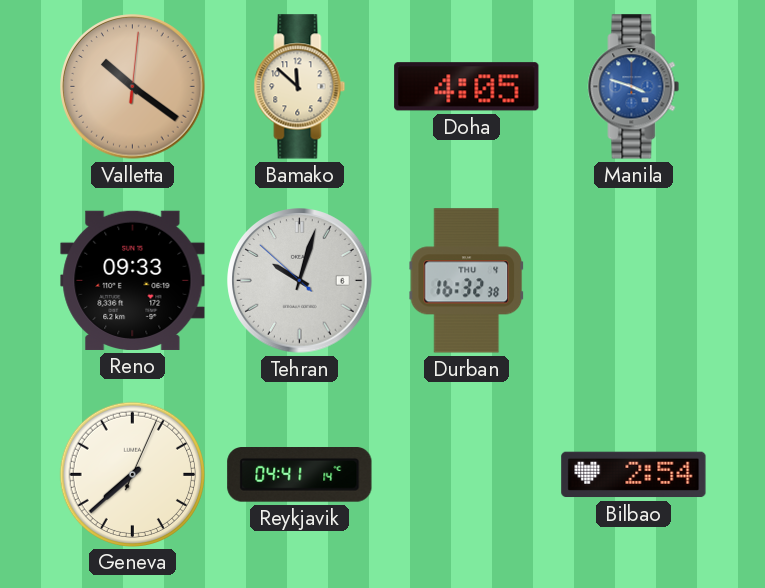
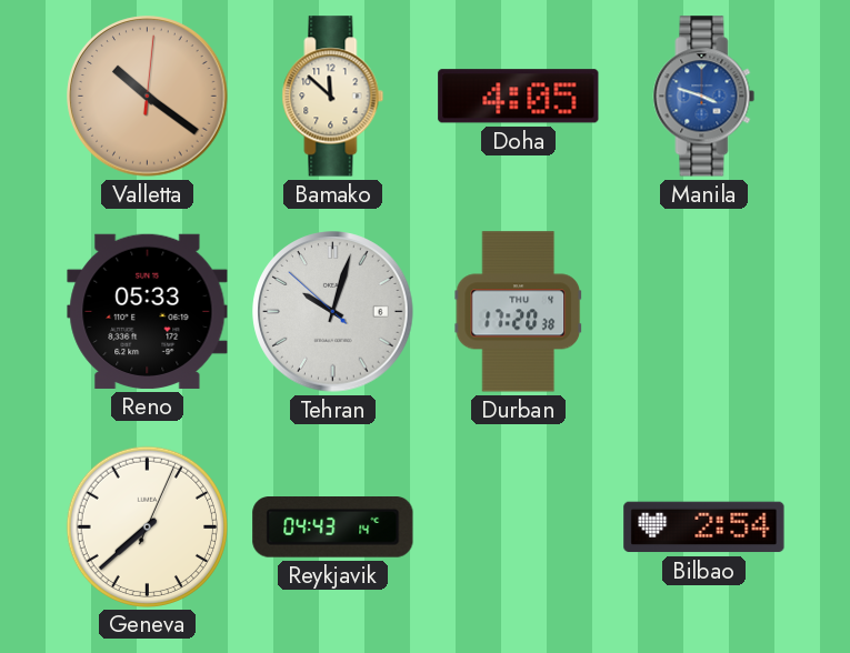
Reno: 09:33 -> 05:33 (148, 311)
Durban: 16:32 -> 17:20 (518, 312)
Reykjavik: 04:41 -> 04:43 (333, 528)
